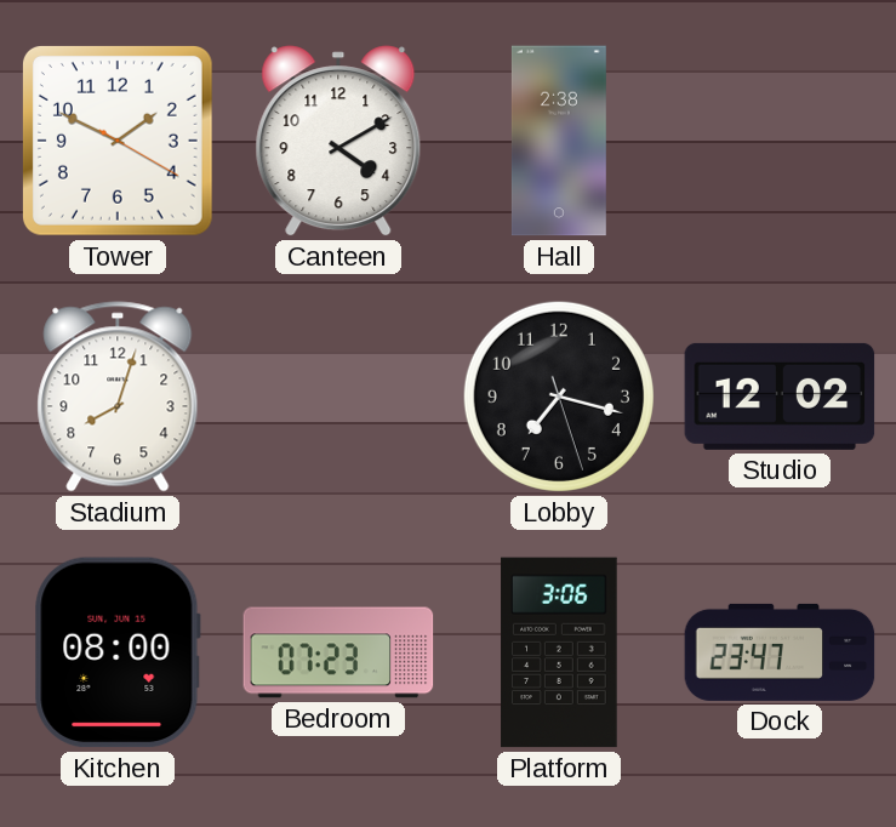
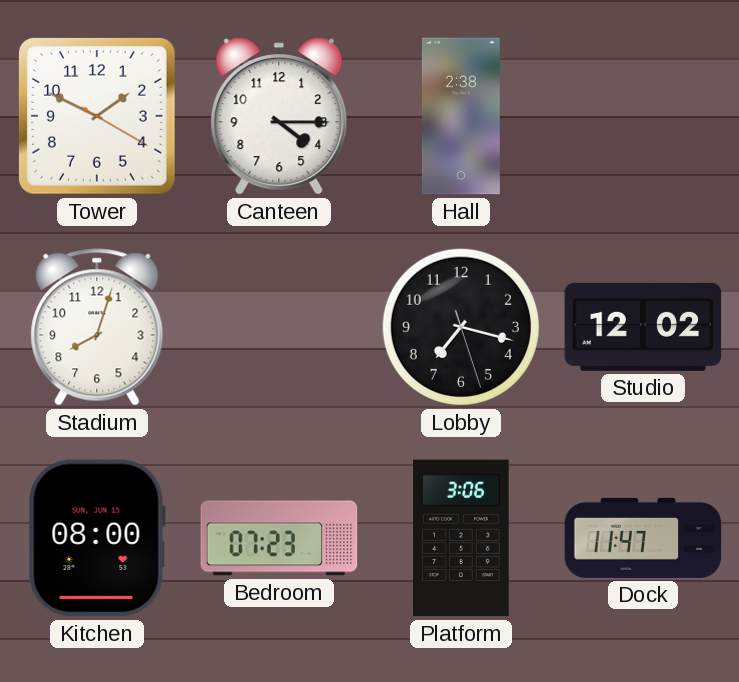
Canteen: 4:10 -> 4:15 (279, 116)
Dock: 23:47 -> 11:47 (643, 538)
